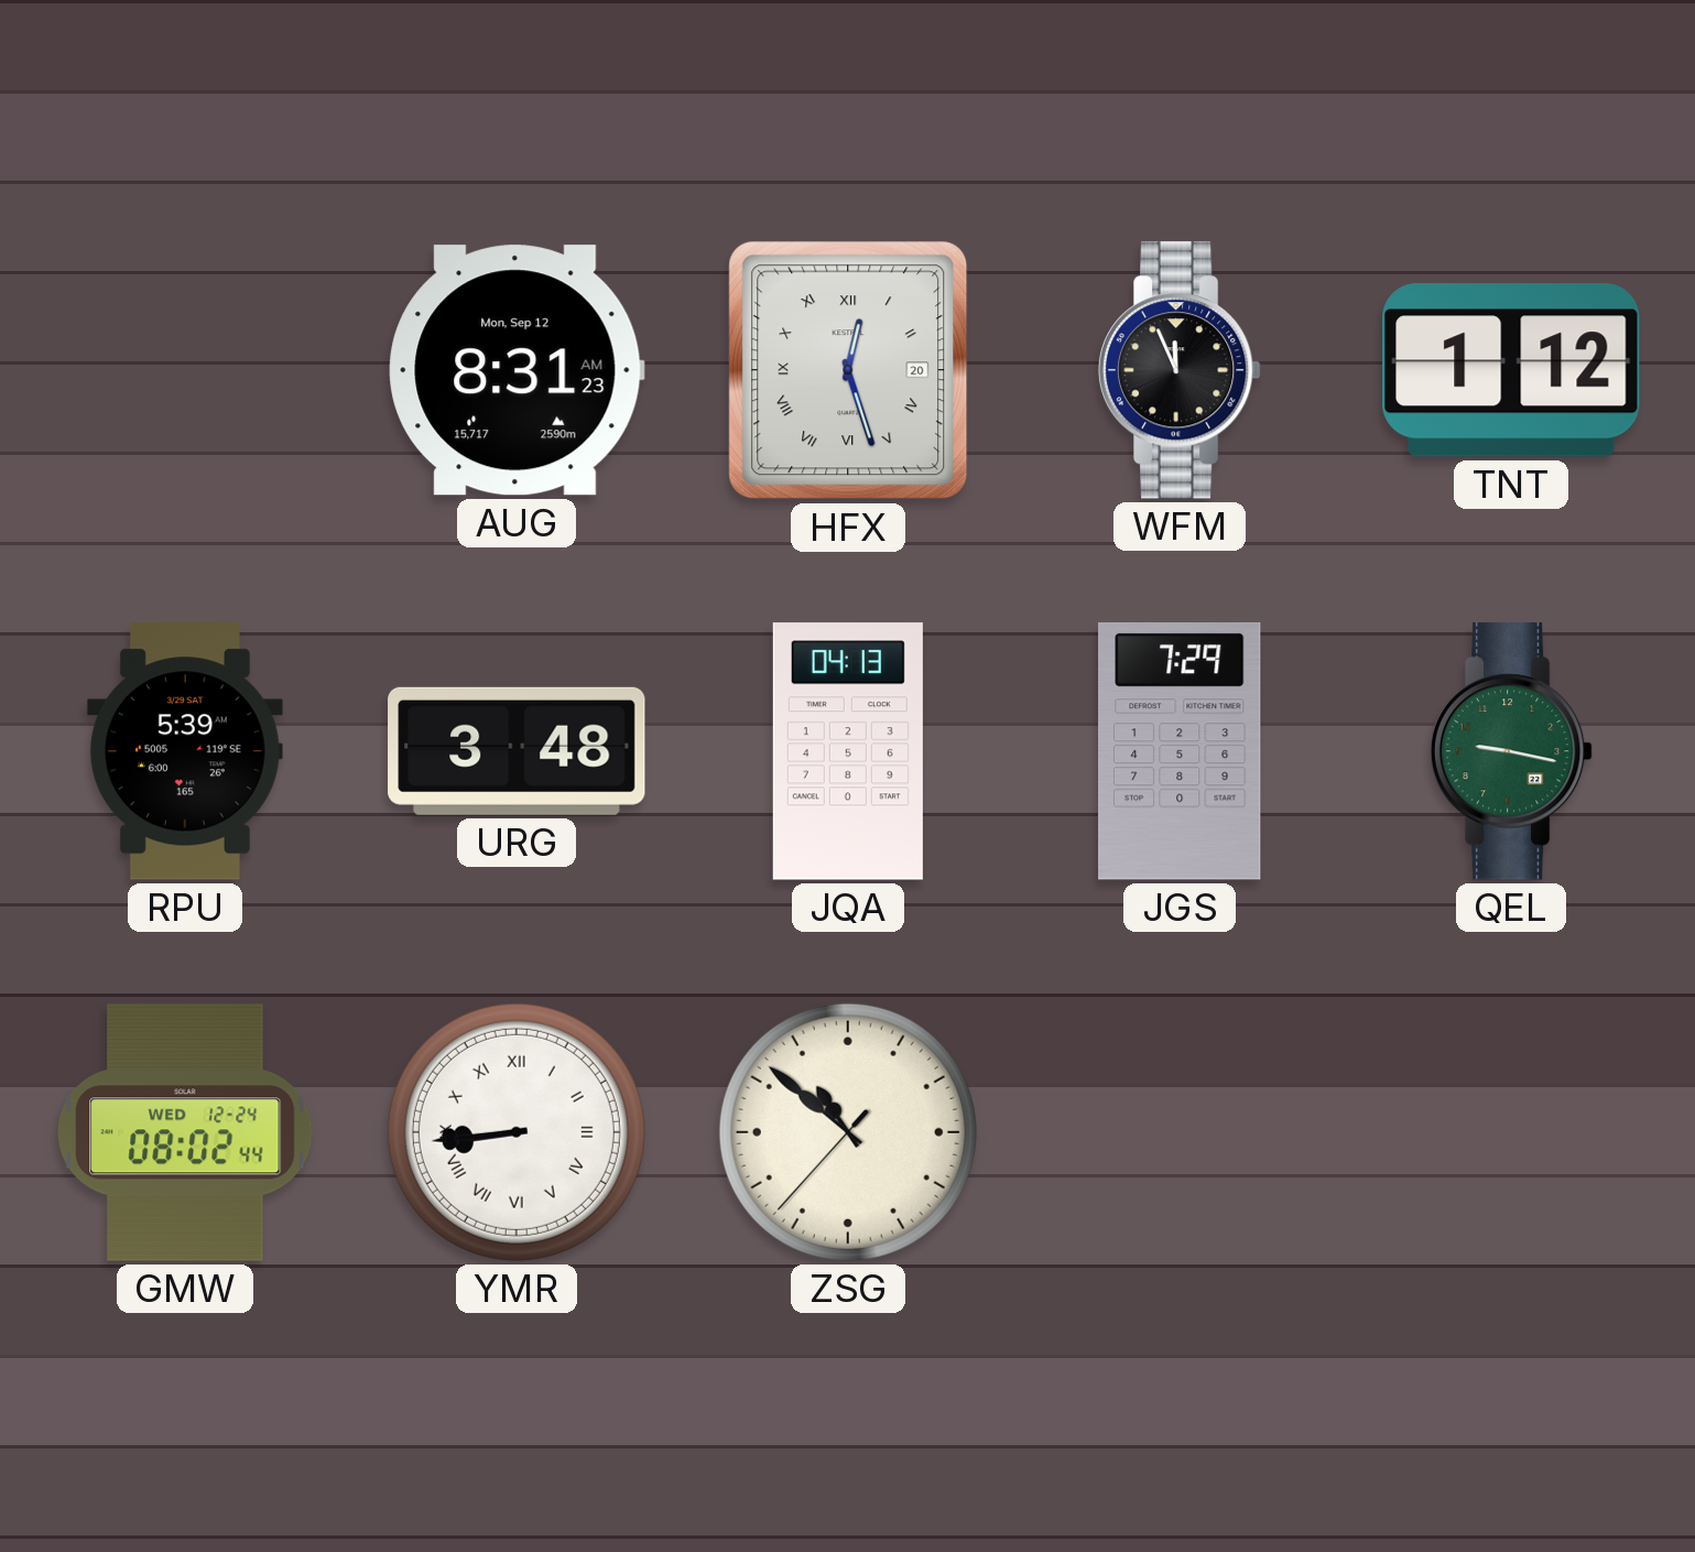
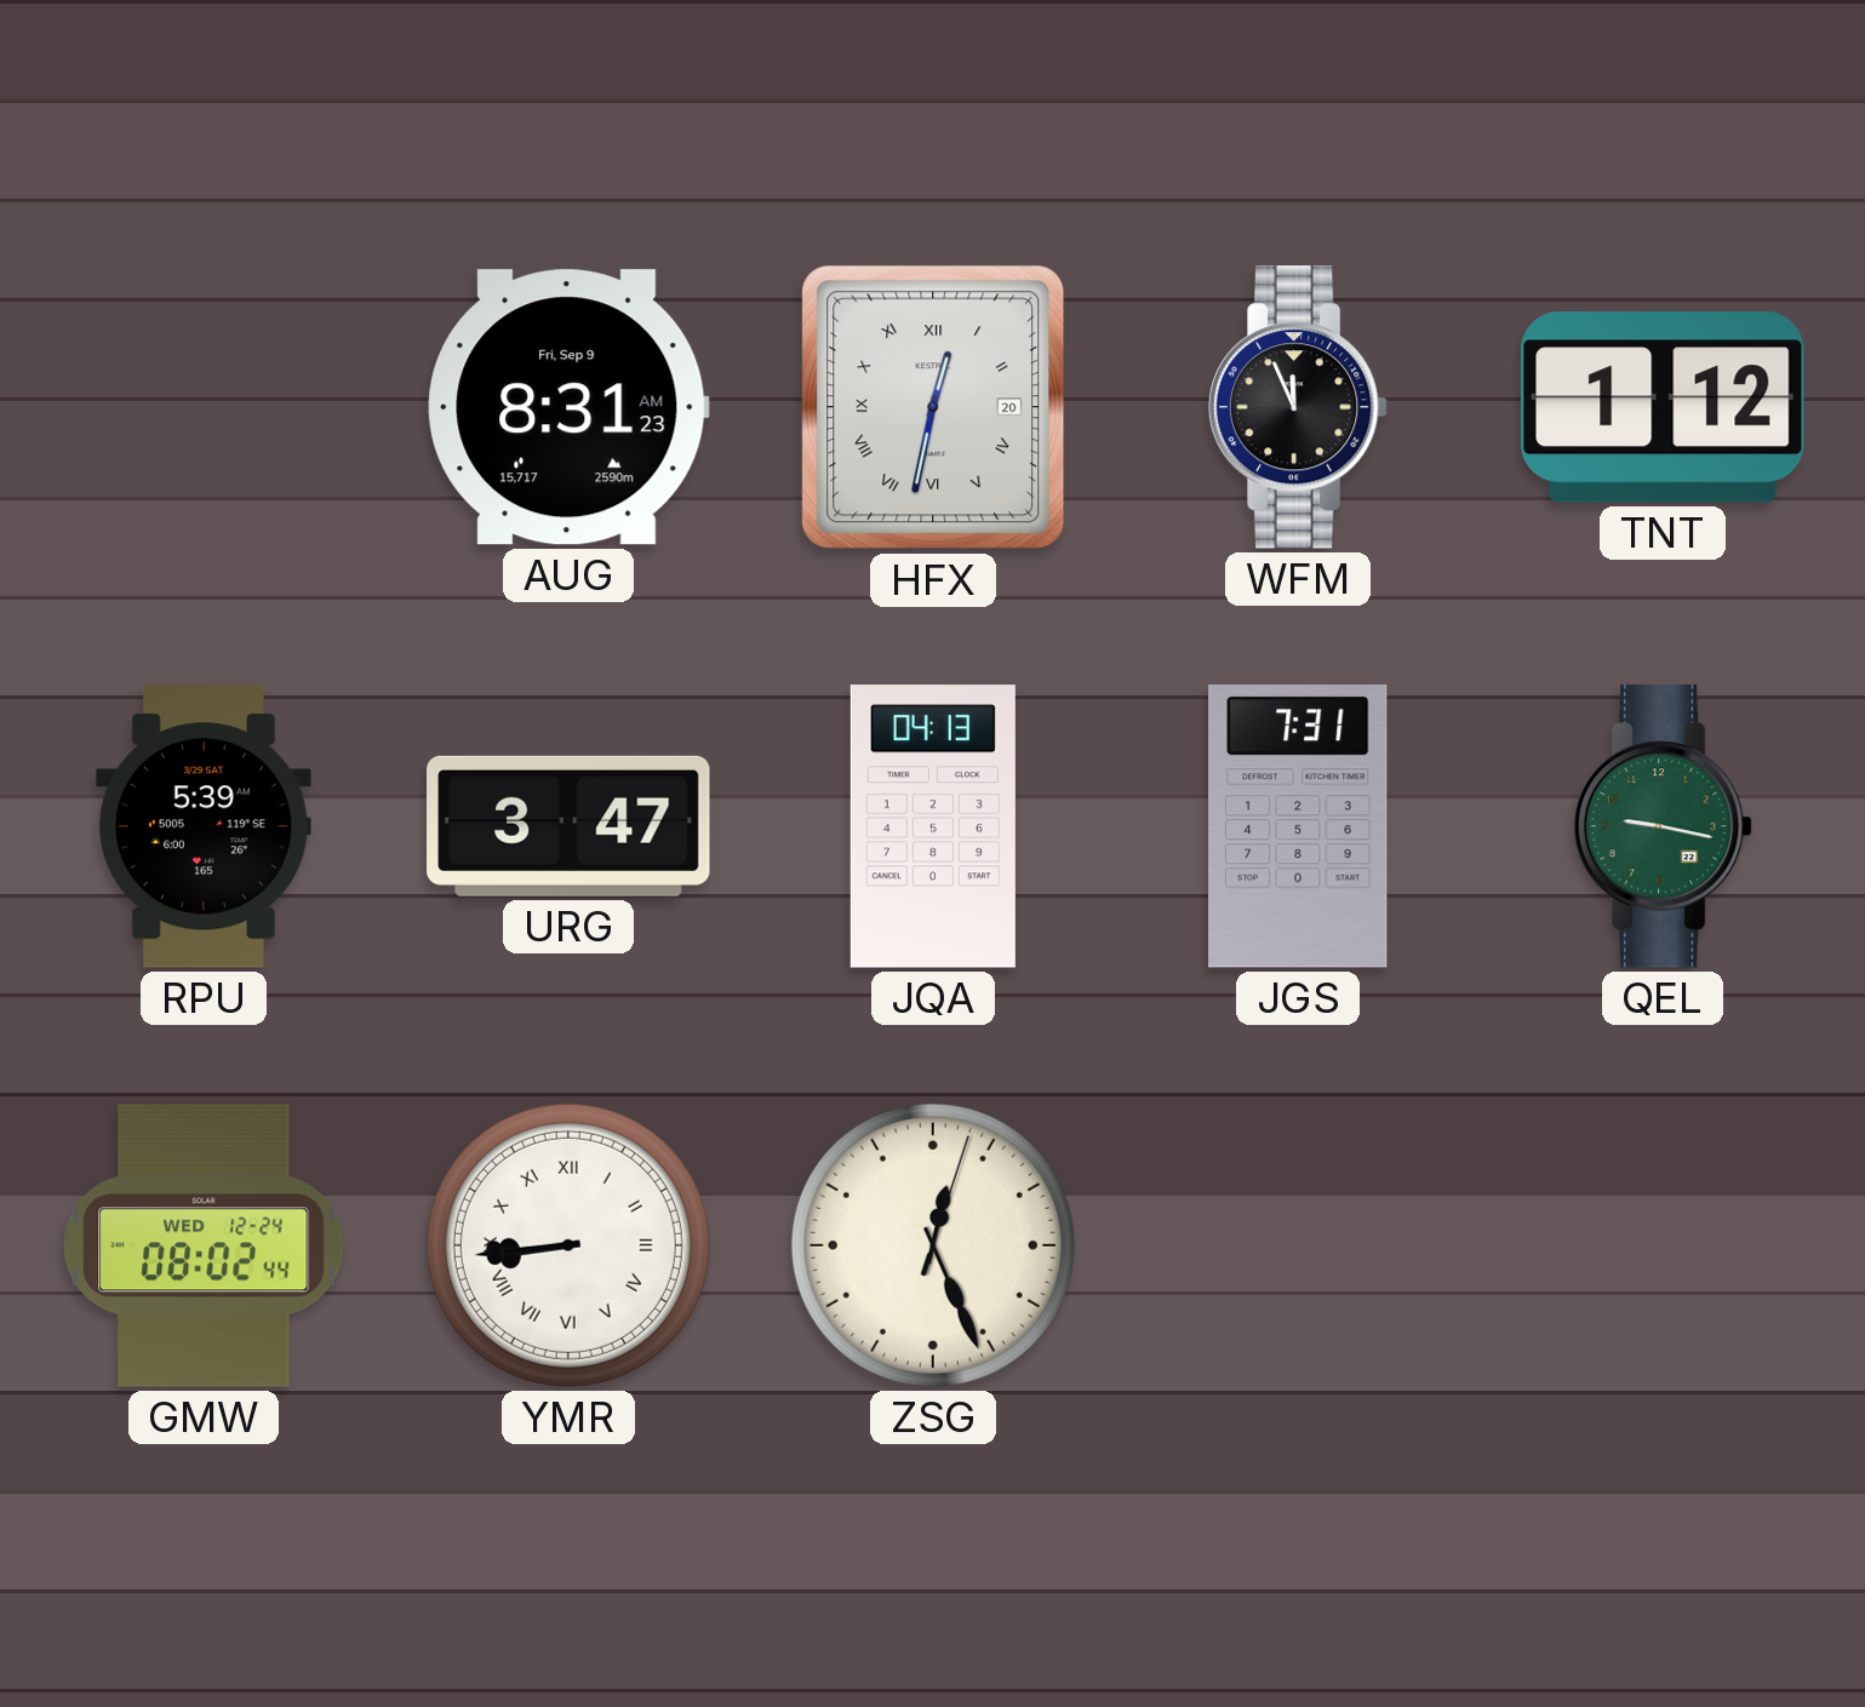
AUG date: Mon, Sep 12 -> Fri, Sep 9 (568, 407)
HFX: 12:27 -> 12:32 (933, 407)
URG: 3:48 -> 3:47 (568, 826)
JGS: 7:29 -> 7:31 (1298, 827)
ZSG: 10:51 -> 12:26 (933, 1245)
